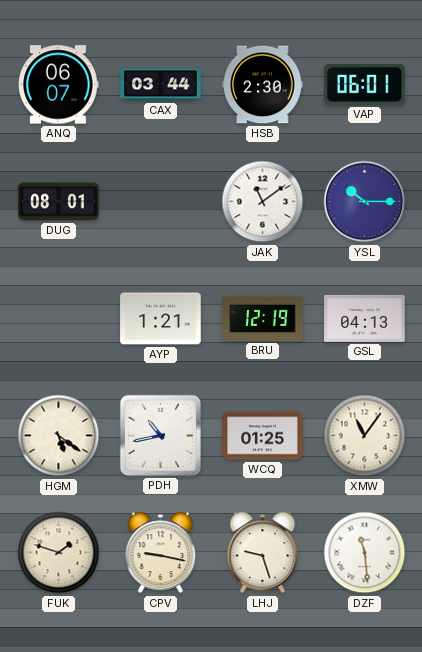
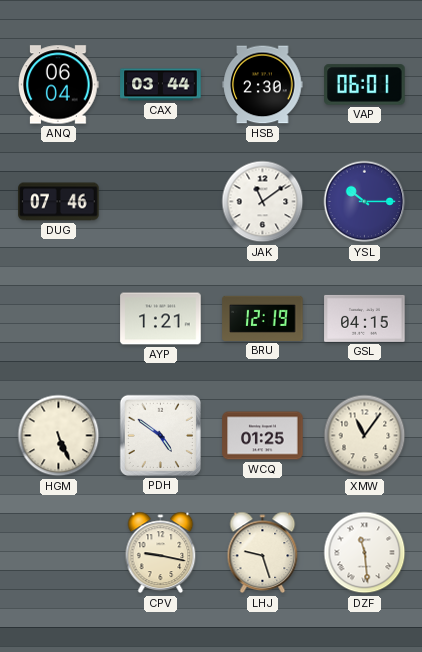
ANQ: 06:07 -> 06:04 (59, 85)
DUG: 08:01 -> 07:46 (59, 202)
GSL: 04:13 -> 04:15 (365, 318)
HGM: 5:21 -> 5:26 (59, 436)
PDH: 10:43 -> 4:51 (160, 435)
FUK: 1:48 -> none (59, 553)
